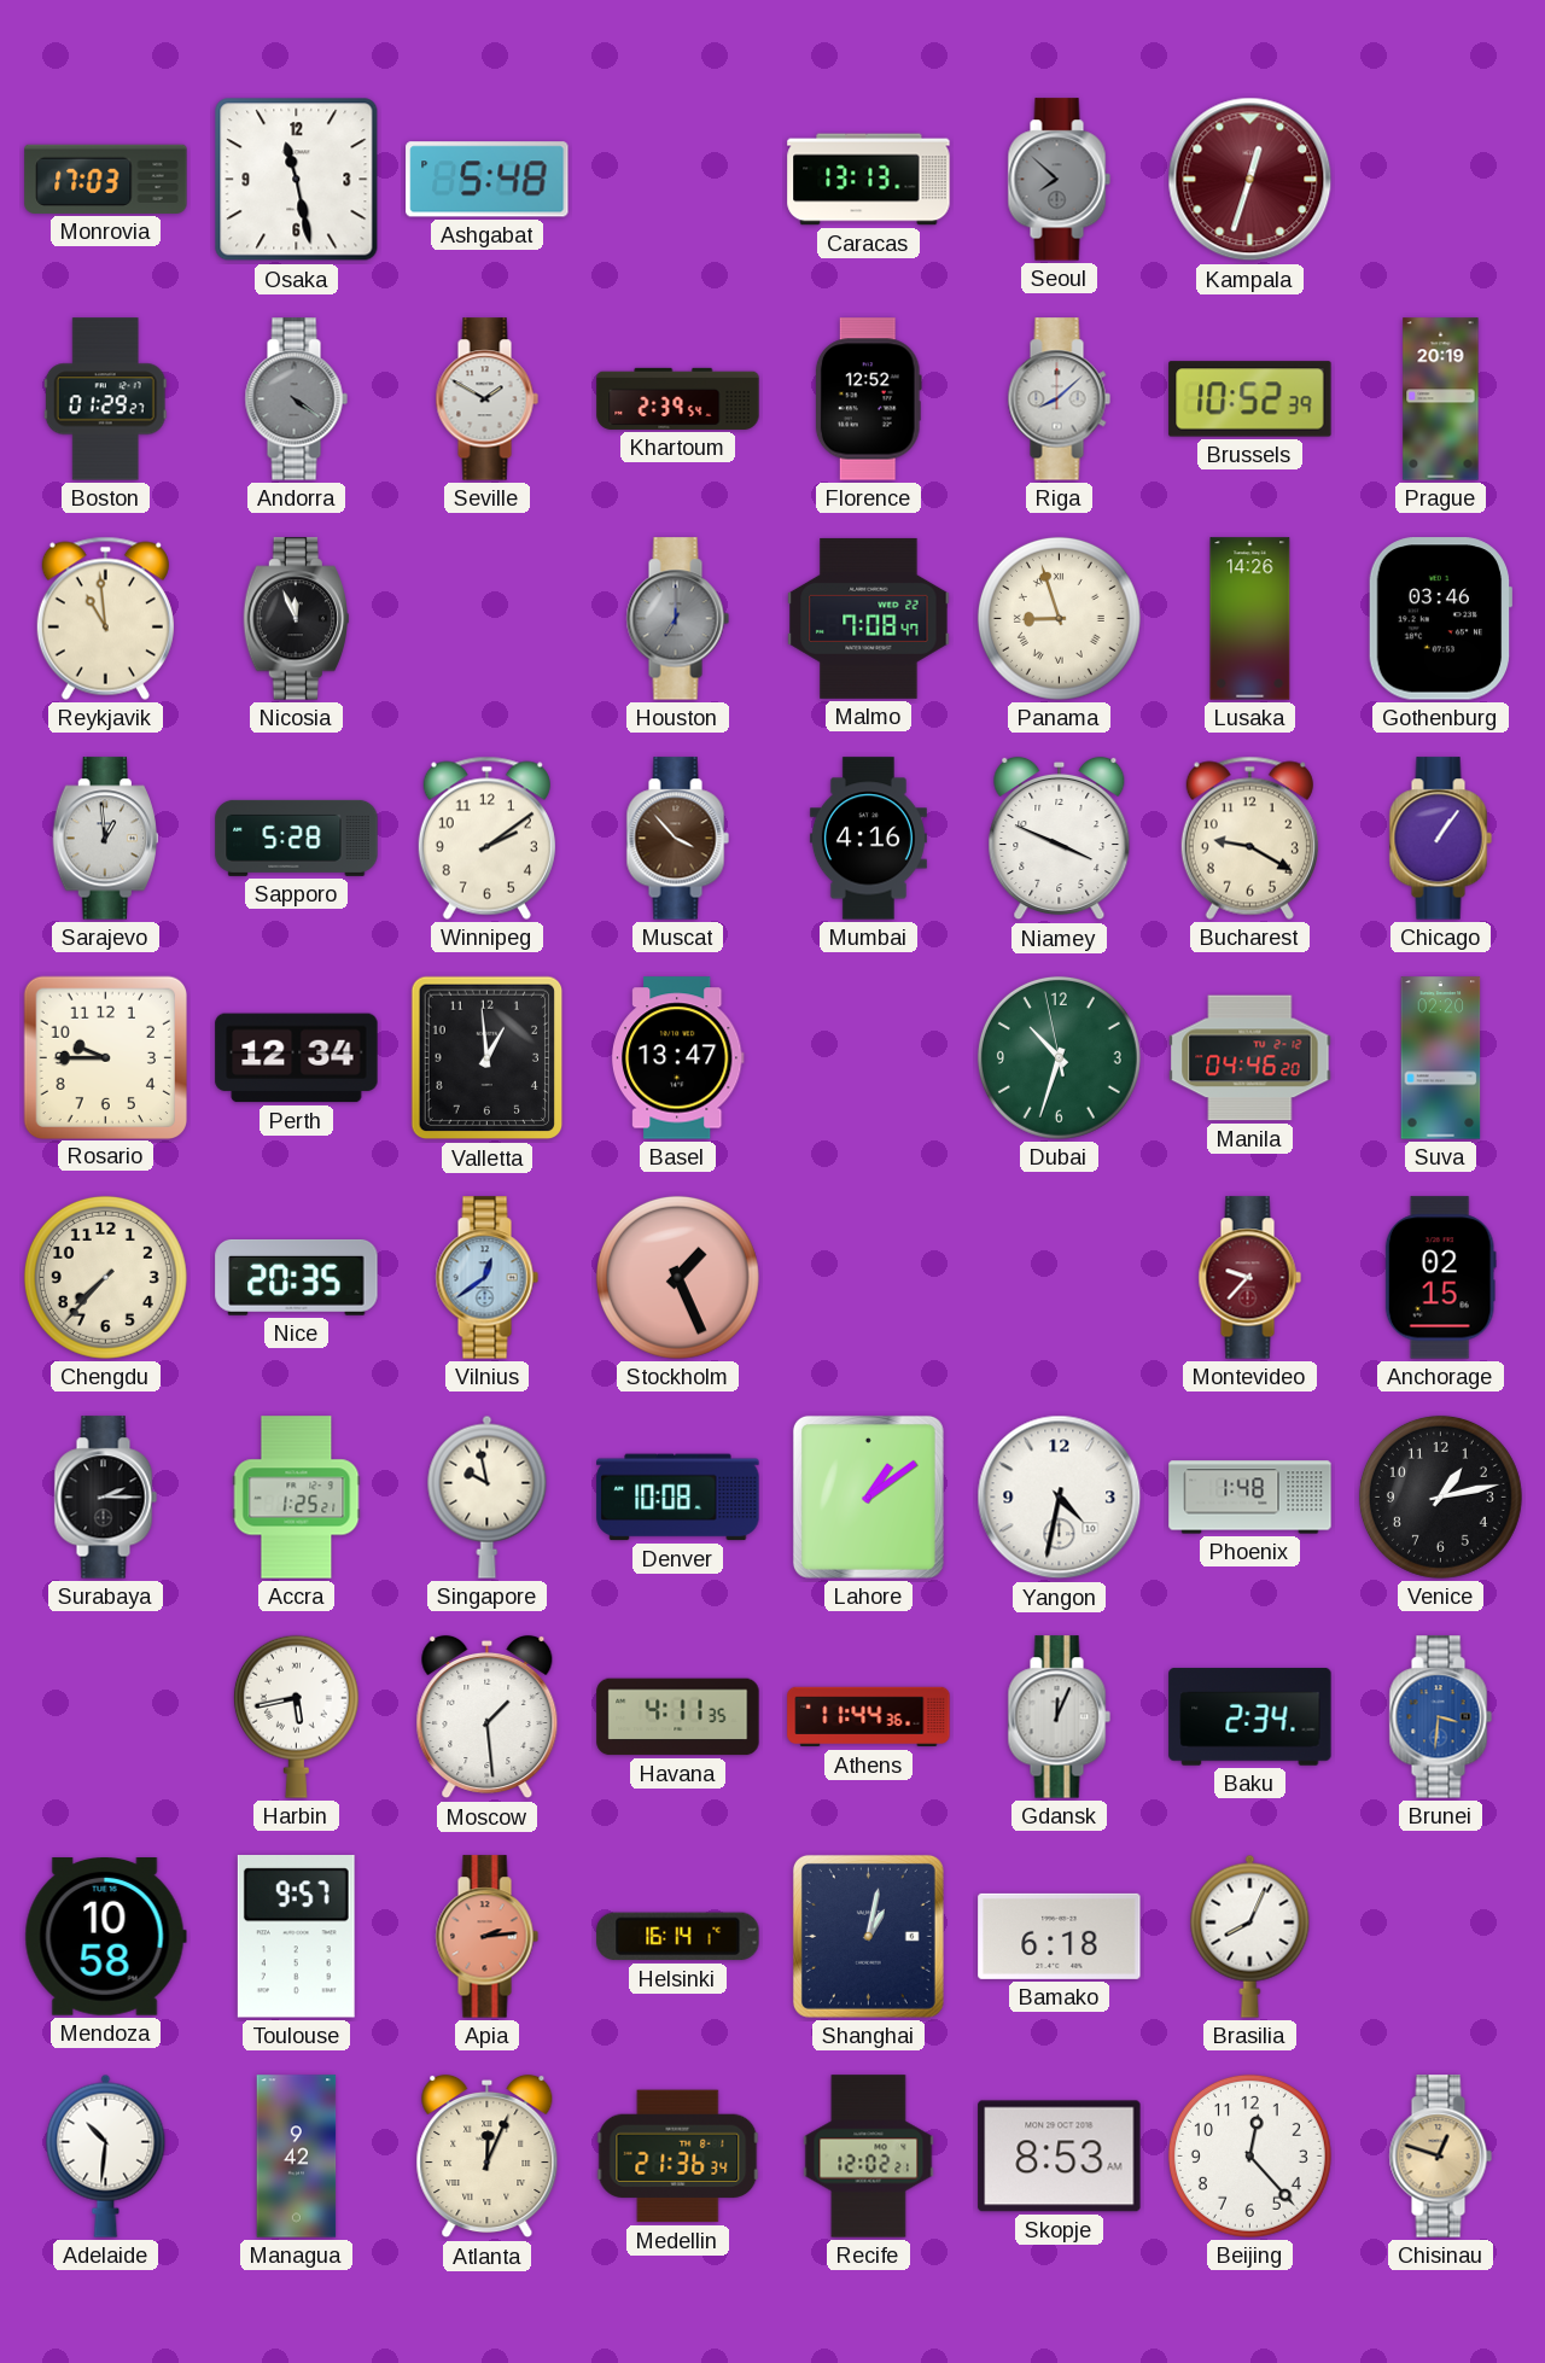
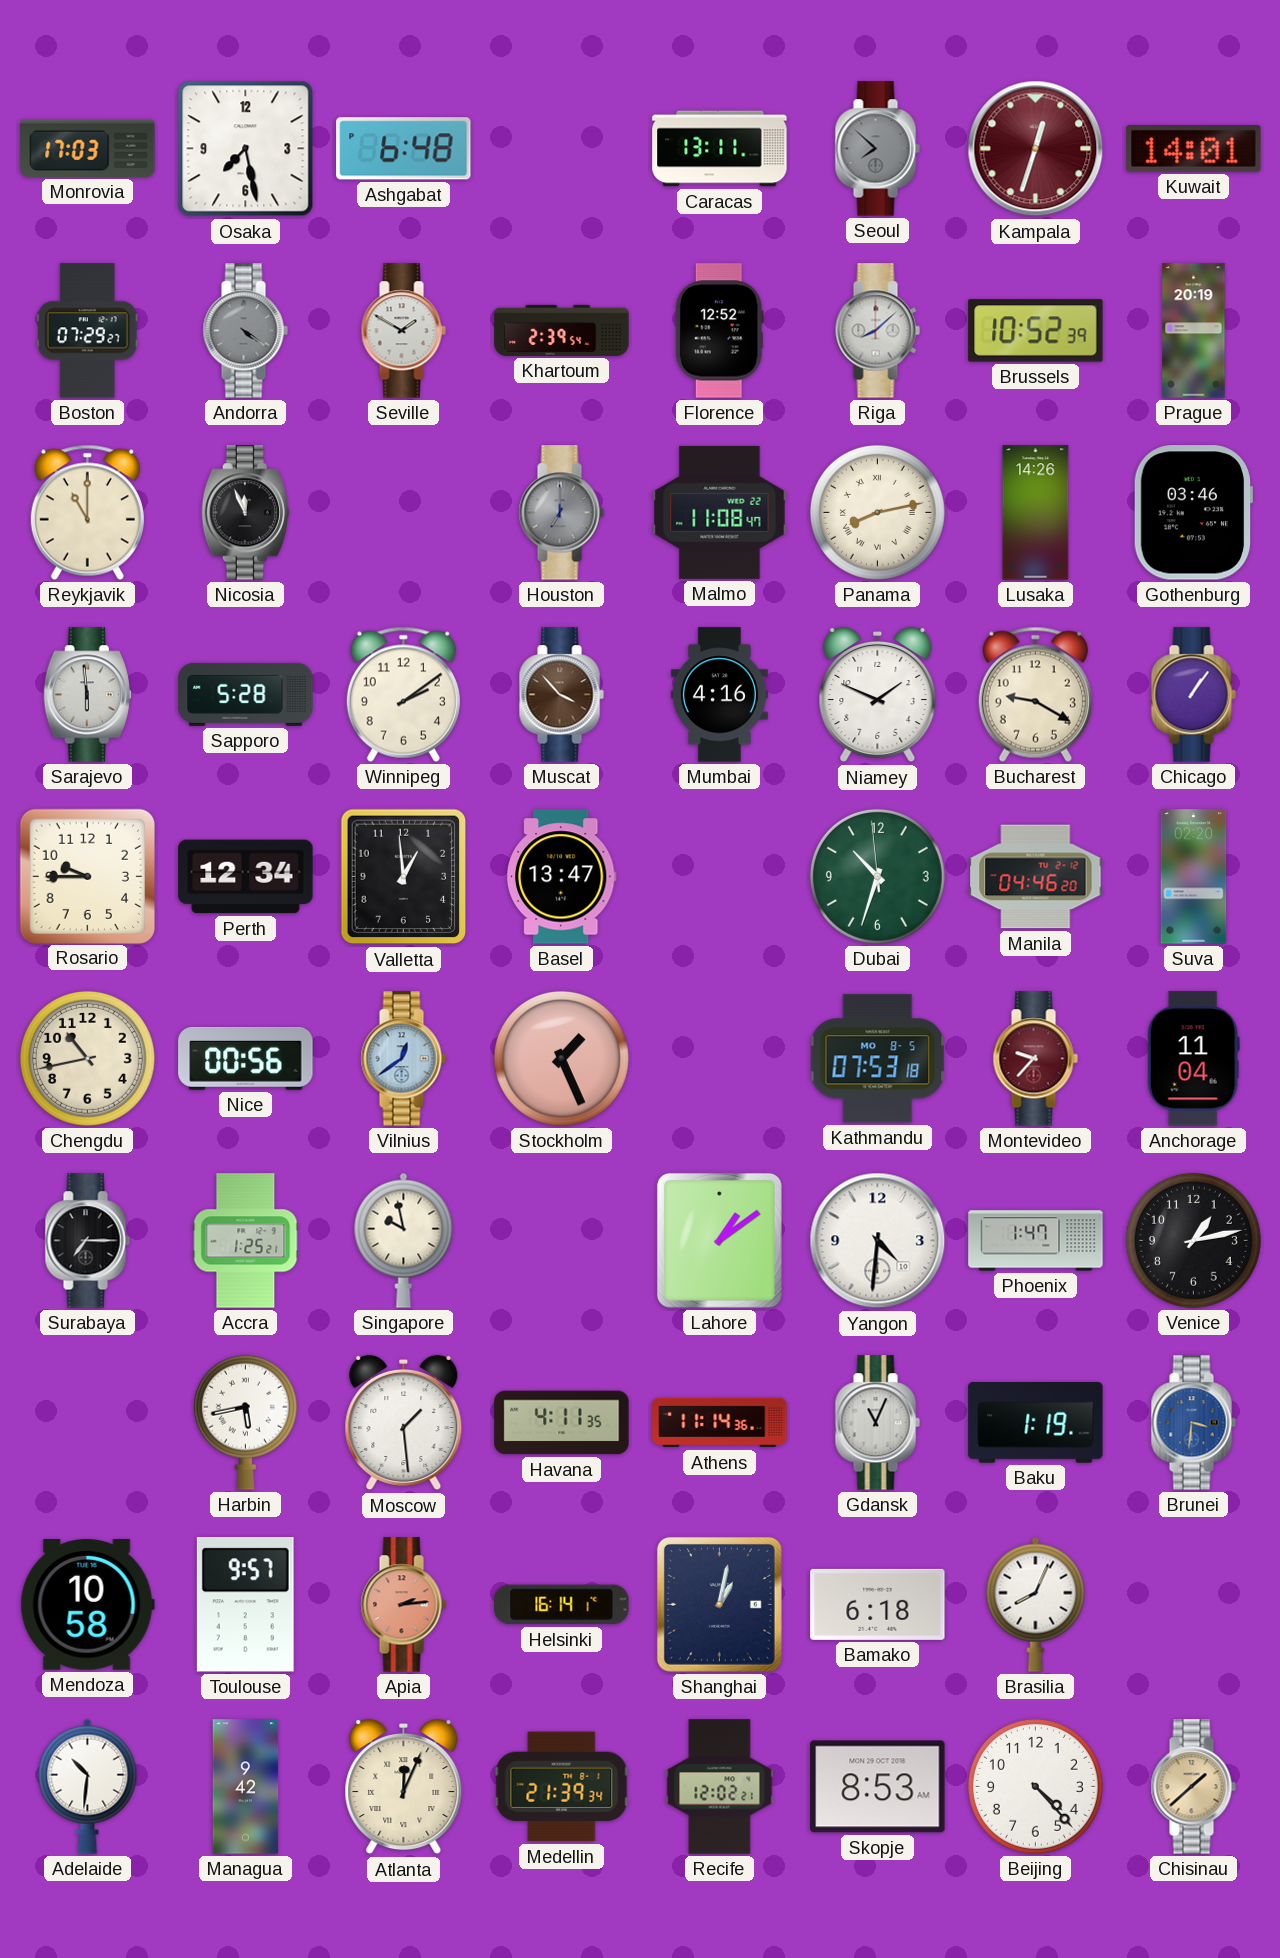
Osaka: 11:28 -> 7:28 (246, 149)
Ashgabat: 5:48 -> 6:48 (404, 149)
Caracas: 13:13 -> 13:11 (720, 149)
Kuwait: none -> 14:01 (1194, 149)
Boston: 01:29 -> 07:29 (87, 331)
Reykjavik: 10:59 -> 11:00 (87, 512)
Malmo: 7:08 -> 11:08 (720, 512)
Panama: 8:57 -> 8:13 (877, 512)
Sarajevo: 12:59 -> 5:59 (87, 695)
Niamey: 3:49 -> 1:49 (878, 695)
Dubai: 10:32:58 -> 10:32:59 (877, 876)
Chengdu: 7:37 -> 10:43 (87, 1058)
Nice: 20:35 -> 00:56 (246, 1058)
Kathmandu: none -> 07:53 (878, 1059)
Anchorage: 02:15 -> 11:04 (1193, 1059)
Surabaya: 2:15 -> 7:15 (87, 1241)
Denver: 10:08 -> none (678, 1498)
Yangon: 4:32 -> 4:31 (878, 1241)
Phoenix: 1:48 -> 1:47 (1036, 1241)
Athens: 11:44 -> 11:14 (720, 1423)
Gdansk: 12:04 -> 11:04 (877, 1423)
Baku: 2:34 -> 1:19 (1036, 1423)
Medellin: 21:36 -> 21:39 (562, 1787)
Beijing: 12:23 -> 4:23 (1035, 1786)
Chisinau: 12:48 -> 1:38 (1193, 1787)
